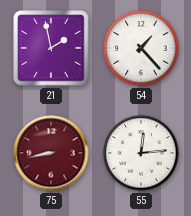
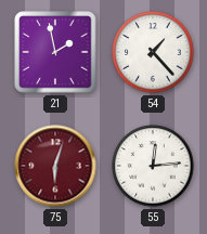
75: 8:43 -> 6:03 (55, 166)
